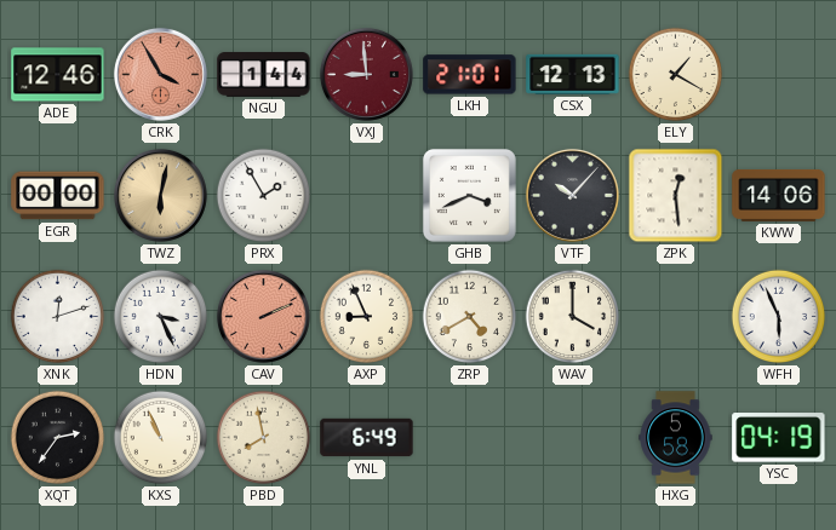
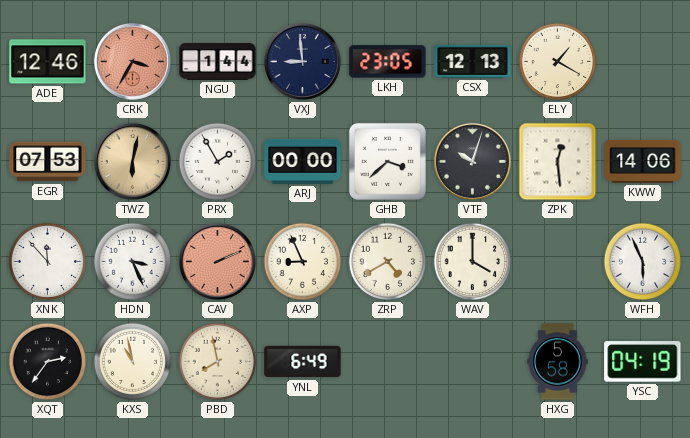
CRK: 3:55 -> 3:35 (132, 61)
VXJ dial: burgundy -> navy (302, 61)
LKH: 21:01 -> 23:05 (388, 62)
EGR: 00:00 -> 07:53 (48, 162)
ARJ: none -> 00:00 (303, 161)
GHB: 3:41 -> 3:38 (387, 161)
VTF: 10:07 -> 10:03 (472, 161)
XNK: 12:12 -> 11:53 (48, 262)
KXS: 10:56 -> 10:58 (133, 362)
